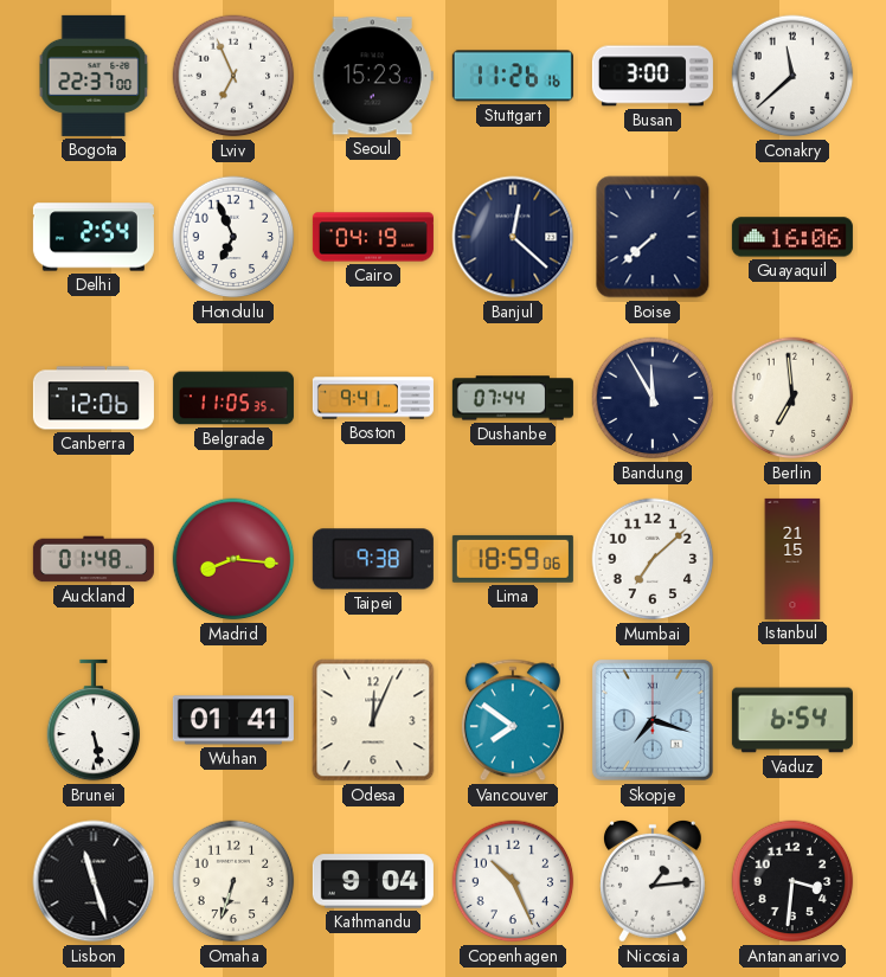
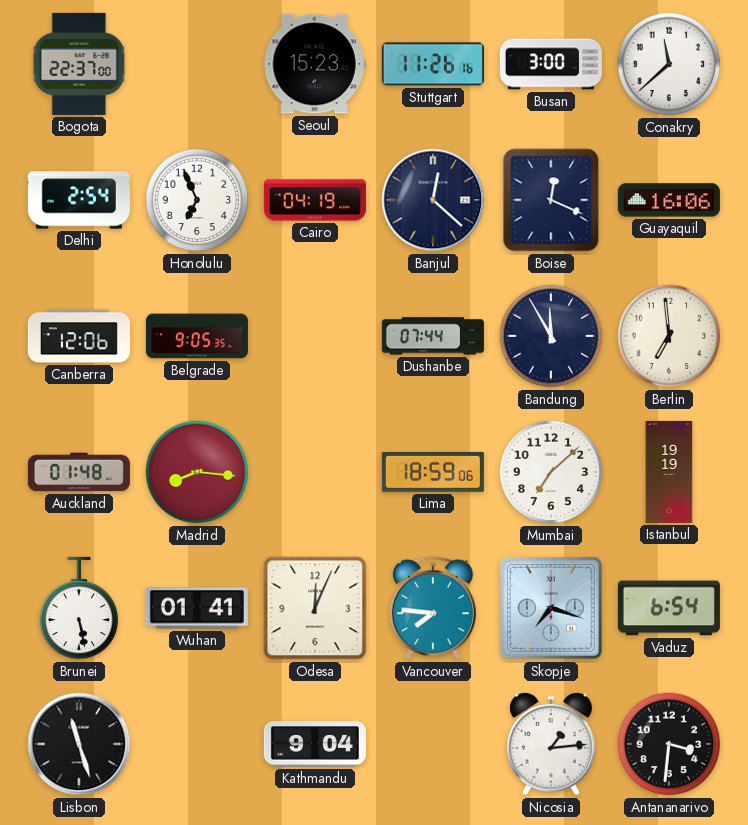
Lviv: 6:56 -> none (233, 76)
Boise: 7:38 -> 12:19 (551, 200)
Belgrade: 11:05 -> 9:05 (197, 336)
Boston: 9:41 -> none (373, 398)
Taipei: 9:38 -> none (373, 559)
Istanbul: 21:15 -> 19:19 (669, 472)
Vancouver: 7:51 -> 7:46 (433, 608)
Omaha: 6:33 -> none (233, 881)
Copenhagen: 10:26 -> none (513, 881)
